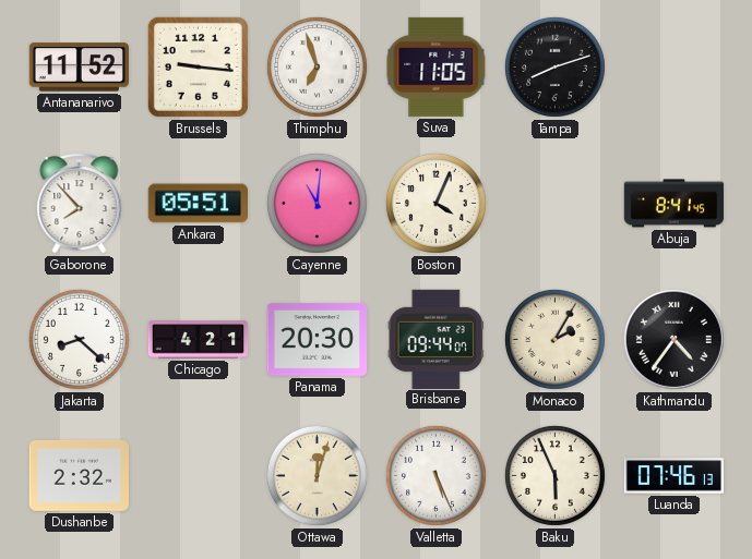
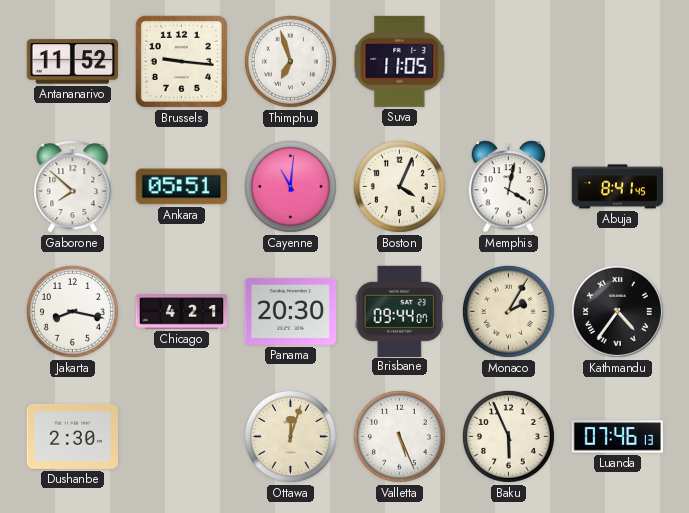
Tampa: 8:12 -> none (554, 66)
Gaborone: 7:53 -> 7:52 (73, 187)
Memphis: none -> 4:02 (509, 187)
Jakarta: 8:22 -> 8:17 (72, 311)
Dushanbe: 2:32 -> 2:30 (72, 436)
